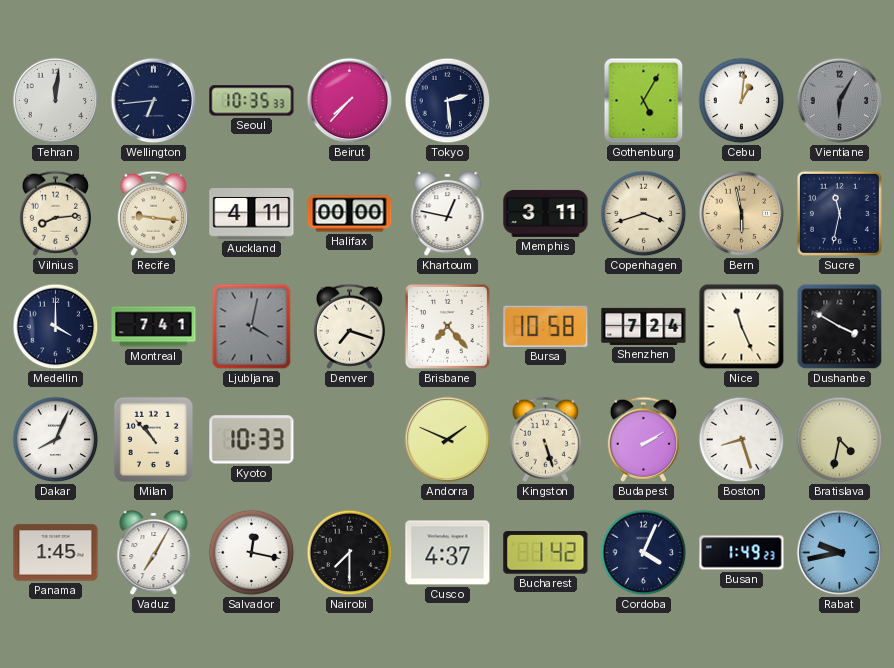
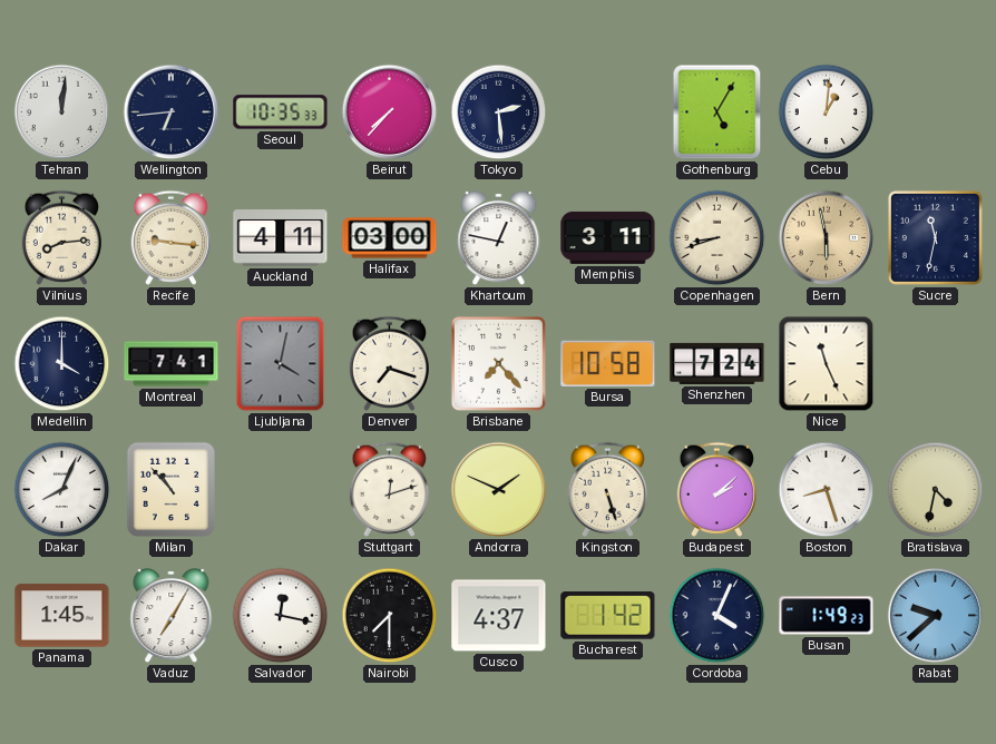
Vientiane: 6:05 -> none (840, 101)
Halifax: 00:00 -> 03:00 (390, 238)
Copenhagen: 3:42 -> 8:42 (717, 238)
Dushanbe: 3:50 -> none (840, 327)
Kyoto: 10:33 -> none (252, 440)
Stuttgart: none -> 12:12 (389, 489)
Budapest: 2:10 -> 2:08 (716, 489)
Rabat: 9:43 -> 9:38 (936, 616)
